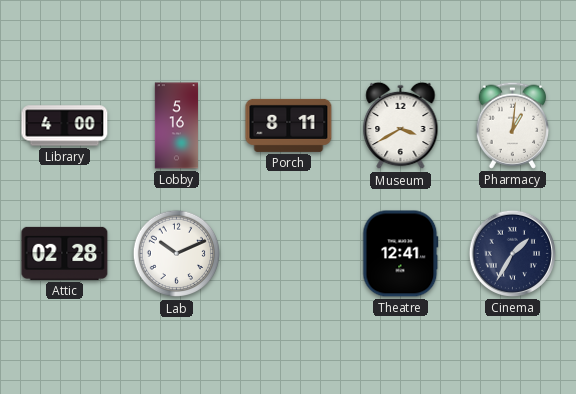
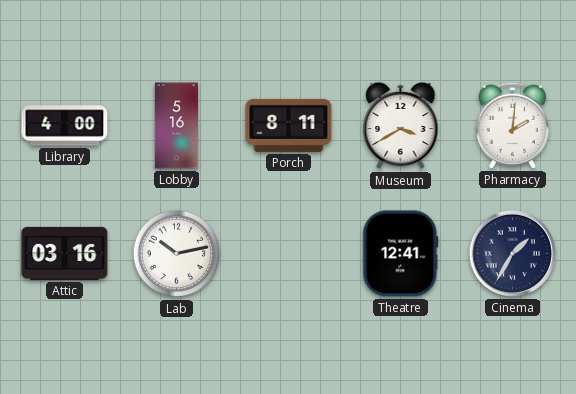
Pharmacy: 1:01 -> 2:01 (513, 125)
Attic: 02:28 -> 03:16 (65, 253)
Lab: 10:11 -> 10:13 (177, 254)
